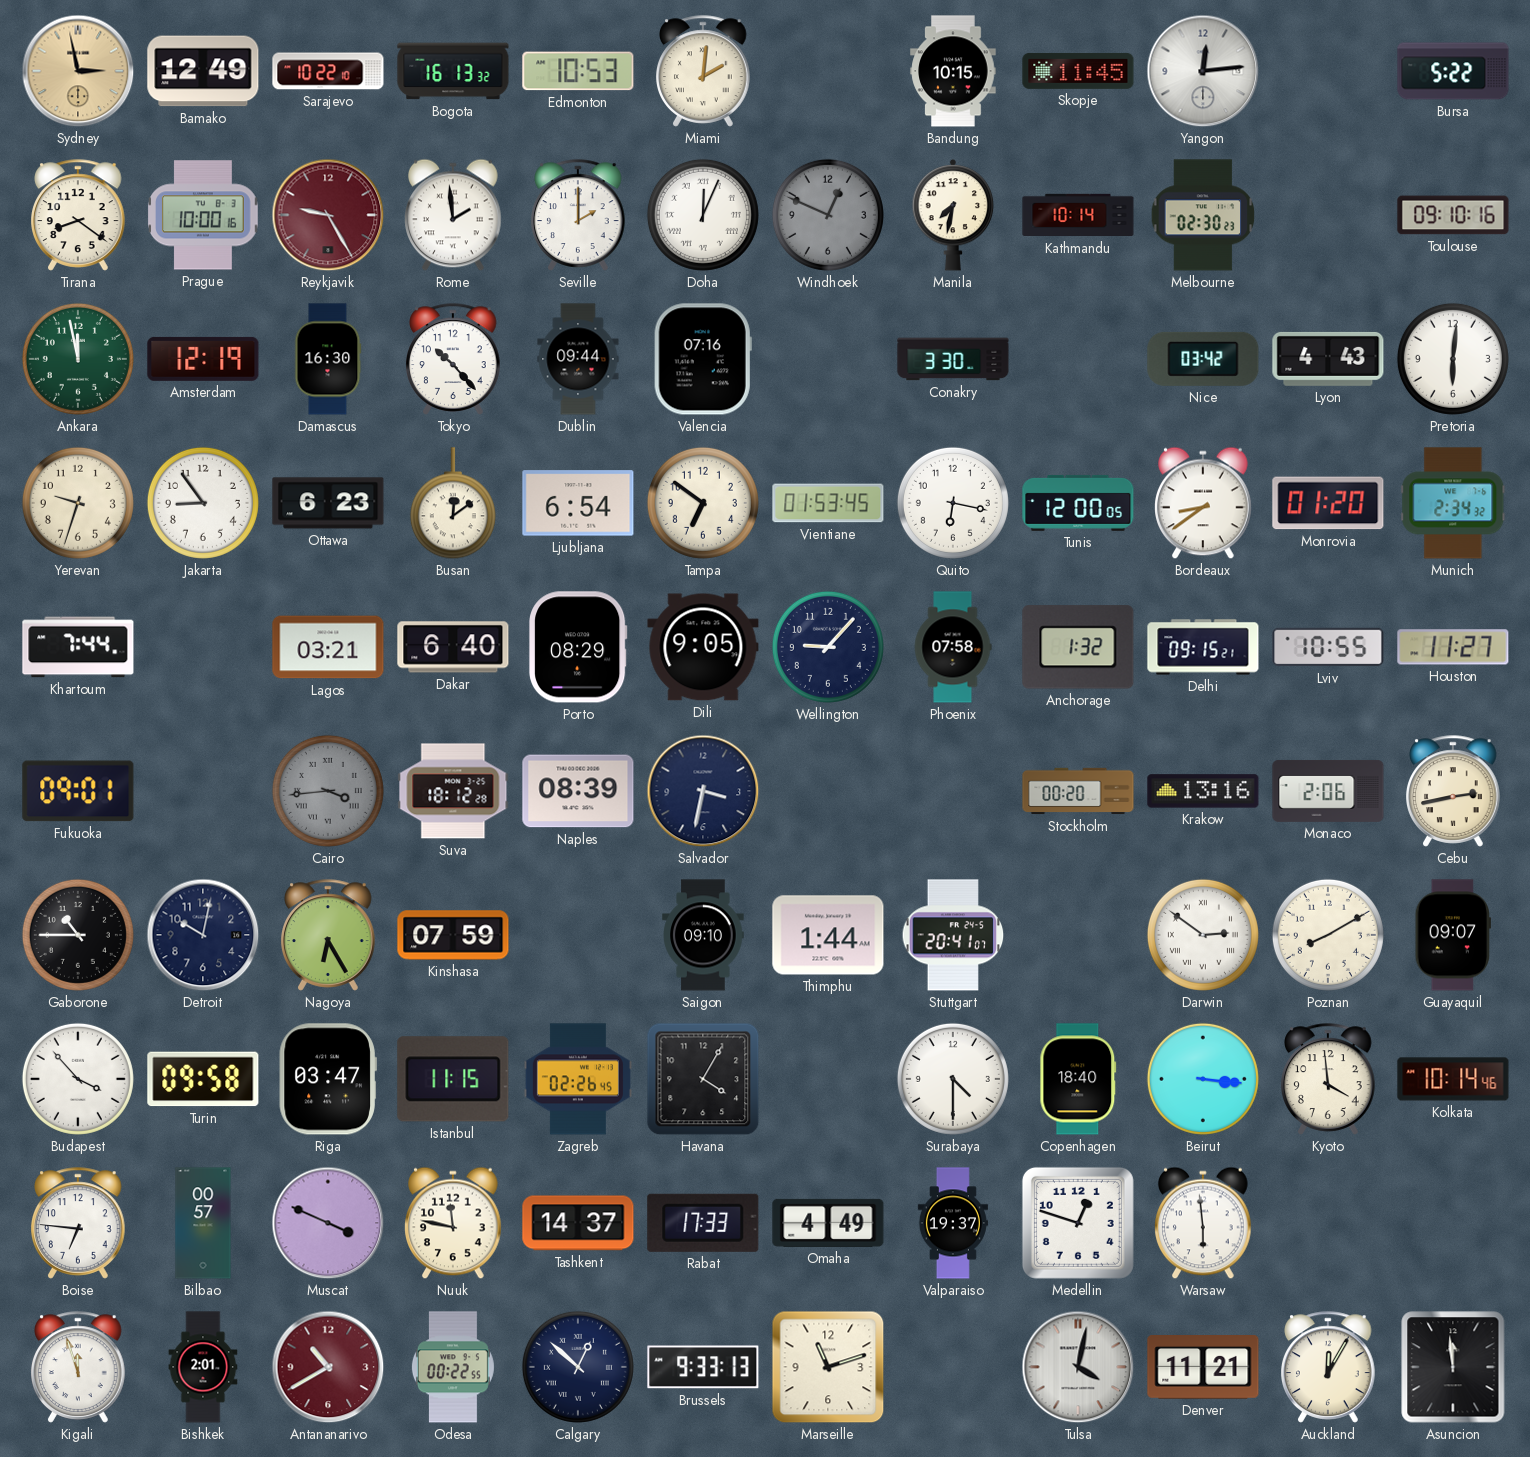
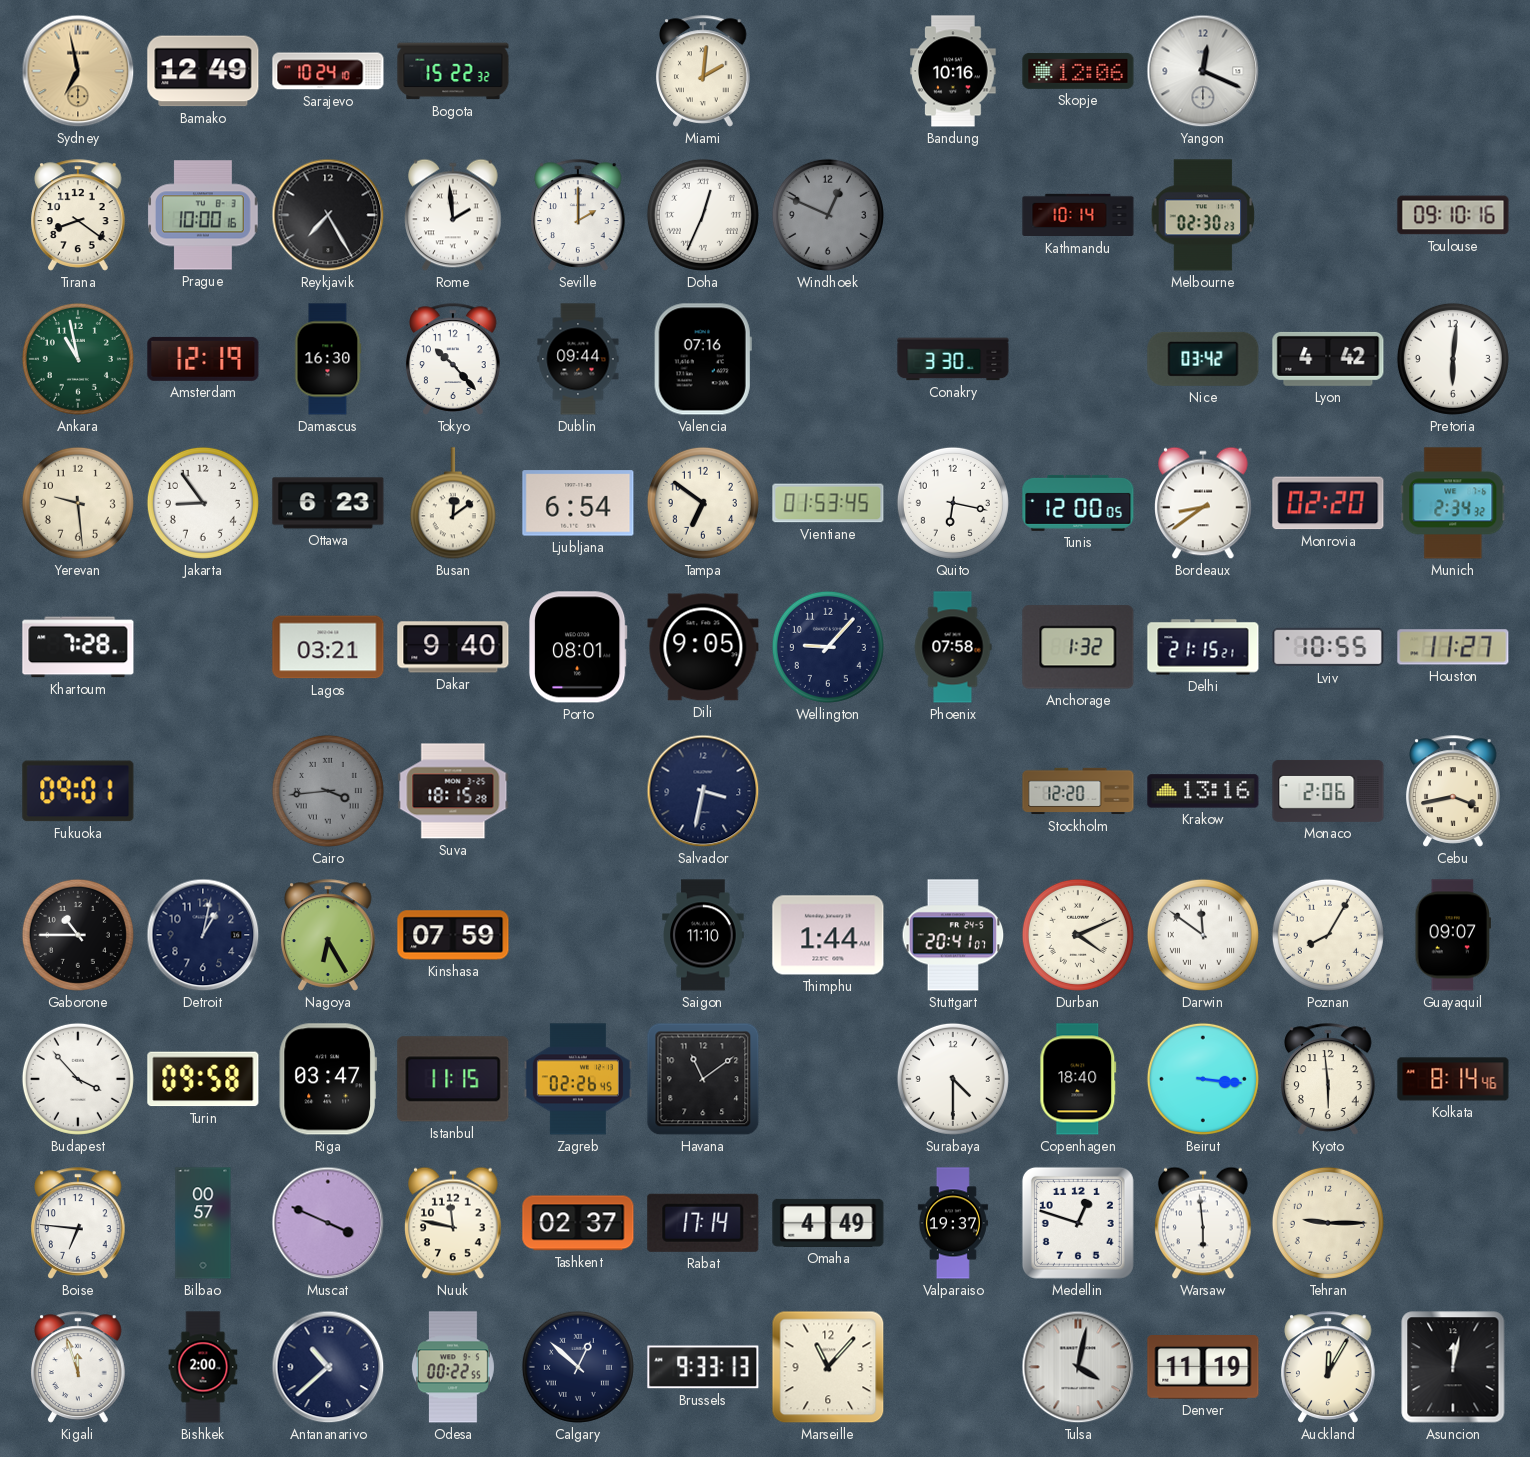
Sydney: 2:58 -> 6:58 (78, 71)
Sarajevo: 10:22 -> 10:24 (328, 71)
Bogota: 16:13 -> 15:22 (453, 71)
Edmonton: 10:53 -> none (578, 71)
Bandung: 10:15 -> 10:16 (953, 71)
Skopje: 11:45 -> 12:06 (1078, 71)
Yangon: 12:14 -> 12:19 (1203, 71)
Bursa: 5:22 -> none (1453, 71)
Reykjavik: 9:25 -> 7:25 (328, 215)
Reykjavik dial: burgundy -> black (328, 215)
Doha: 12:04 -> 12:34 (703, 215)
Manila: 7:32 -> none (953, 216)
Ankara: 11:58 -> 10:58 (78, 359)
Lyon: 4:43 -> 4:42 (1328, 359)
Yerevan: 9:33 -> 9:29 (78, 503)
Monrovia: 01:20 -> 02:20 (1328, 503)
Khartoum: 7:44 -> 7:28 (78, 647)
Dakar: 6:40 -> 9:40 (453, 647)
Porto: 08:29 -> 08:01 (578, 647)
Delhi: 09:15 -> 21:15 (1203, 647)
Suva: 18:12 -> 18:15 (453, 791)
Naples: 08:39 -> none (578, 791)
Stockholm: 00:20 -> 12:20 (1078, 791)
Cebu: 2:43 -> 3:43 (1453, 791)
Detroit: 10:02 -> 1:02 (203, 935)
Saigon: 09:10 -> 11:10 (703, 935)
Durban: none -> 4:11 (1078, 935)
Darwin: 2:51 -> 11:51 (1203, 935)
Poznan: 8:10 -> 8:05 (1328, 935)
Havana: 4:05 -> 11:09 (703, 1079)
Kyoto: 3:59 -> 5:59 (1328, 1079)
Kolkata: 10:14 -> 8:14 (1453, 1079)
Tashkent: 14:37 -> 02:37 (578, 1223)
Rabat: 17:33 -> 17:14 (703, 1223)
Tehran: none -> 9:15 (1328, 1223)
Bishkek: 2:01 -> 2:00 (203, 1367)
Antananarivo: 10:40 -> 10:38 (328, 1367)
Antananarivo dial: burgundy -> navy (328, 1367)
Marseille: 11:12 -> 11:07 (828, 1367)
Denver: 11:21 -> 11:19 (1203, 1368)
Asuncion: 11:59 -> 12:02 (1453, 1367)
